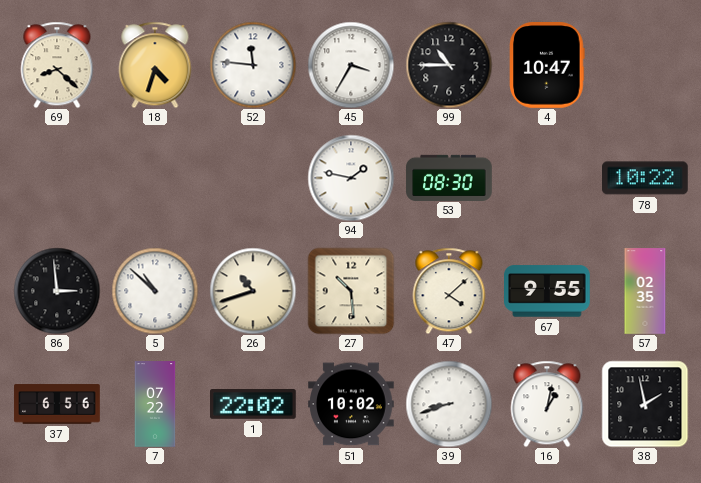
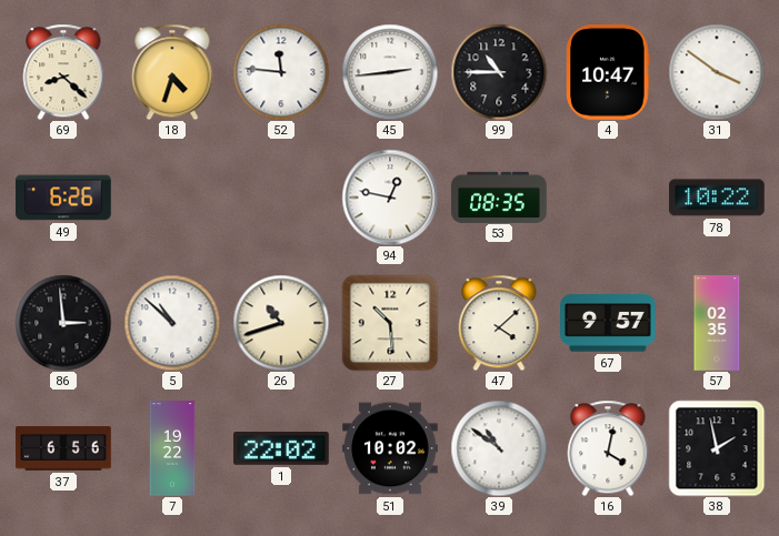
45: 3:35 -> 2:44 (390, 72)
31: none -> 3:51 (717, 72)
49: none -> 6:26 (63, 198)
94: 1:47 -> 12:47 (390, 198)
53: 08:30 -> 08:35 (499, 196)
67: 9:55 -> 9:57 (609, 323)
7: 07:22 -> 19:22 (172, 448)
39: 8:42 -> 10:51 (499, 448)
16: 1:02 -> 4:02 (608, 448)
